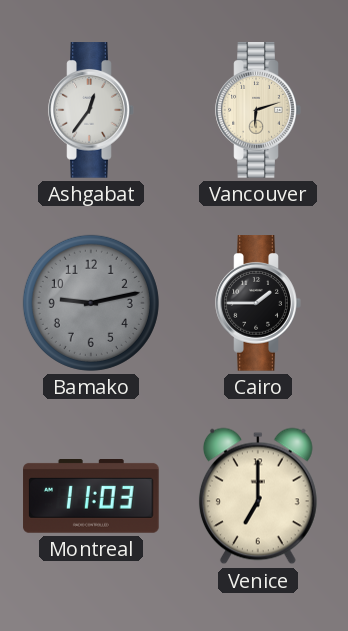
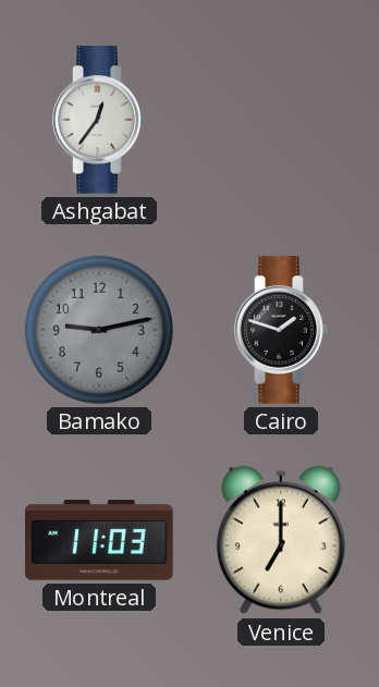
Vancouver: 6:12 -> none (258, 110)
Cairo: 1:45 -> 1:48 (281, 330)
